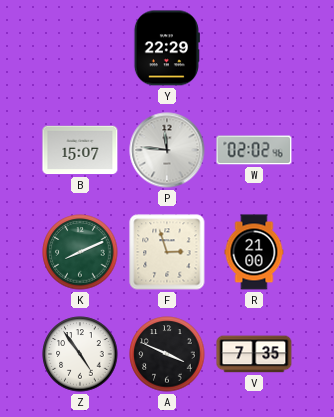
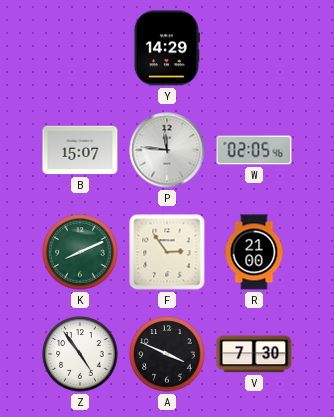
Y: 22:29 -> 14:29 (167, 48)
W: 02:02 -> 02:05 (254, 150)
F: 2:57 -> 2:54 (167, 252)
V: 7:35 -> 7:30 (254, 354)
